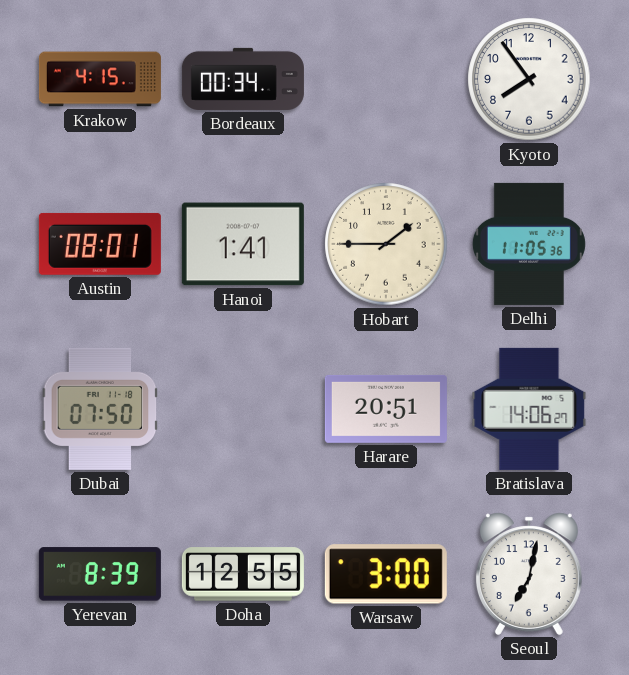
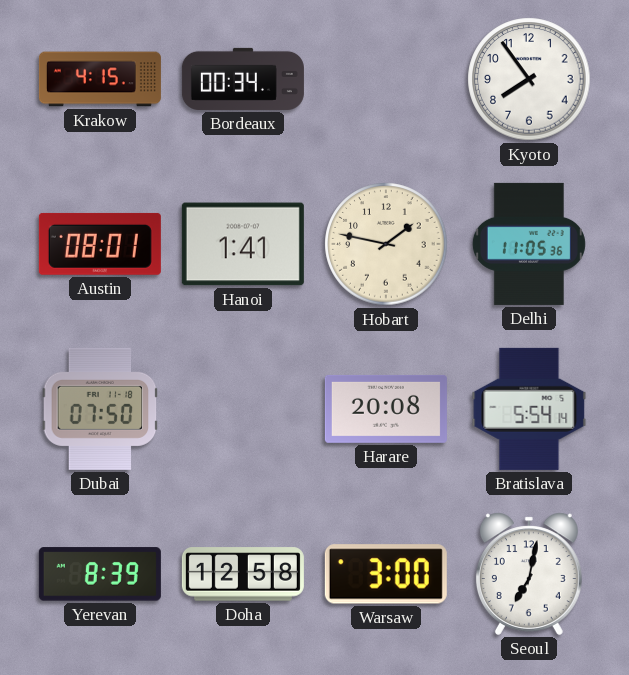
Hobart: 1:45 -> 1:47 (386, 244)
Harare: 20:51 -> 20:08 (386, 409)
Bratislava: 14:06 -> 5:54 (529, 409)
Doha: 12:55 -> 12:58 (243, 574)
